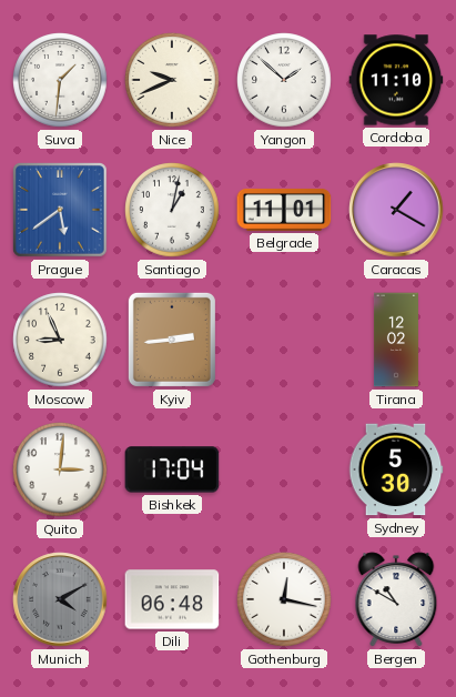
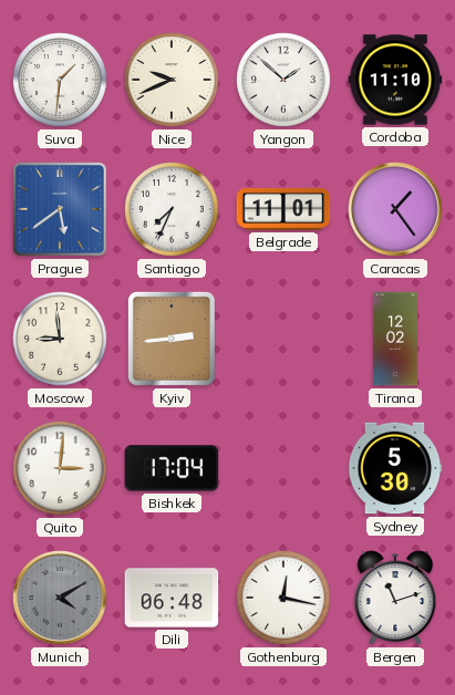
Santiago: 1:02 -> 7:34 (172, 209)
Caracas: 1:20 -> 1:24 (395, 209)
Moscow: 8:56 -> 8:59 (60, 339)
Bergen: 10:50 -> 11:12 (395, 598)
